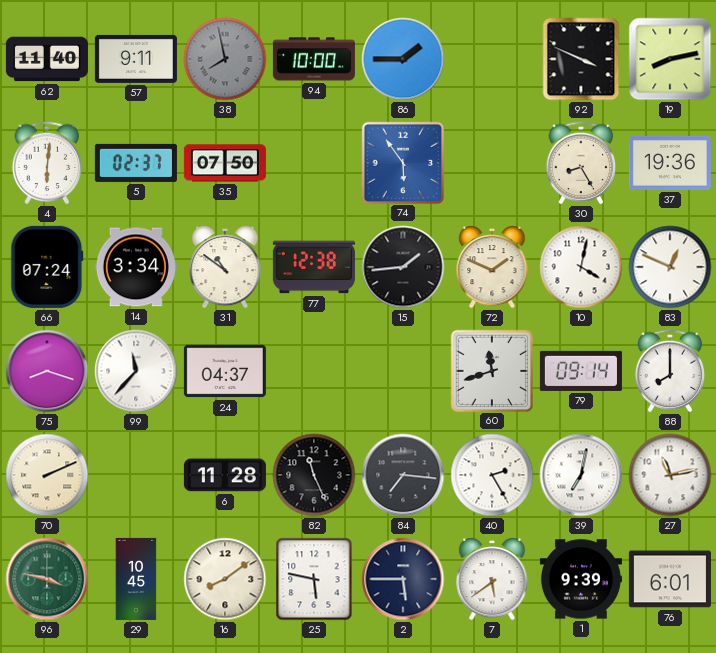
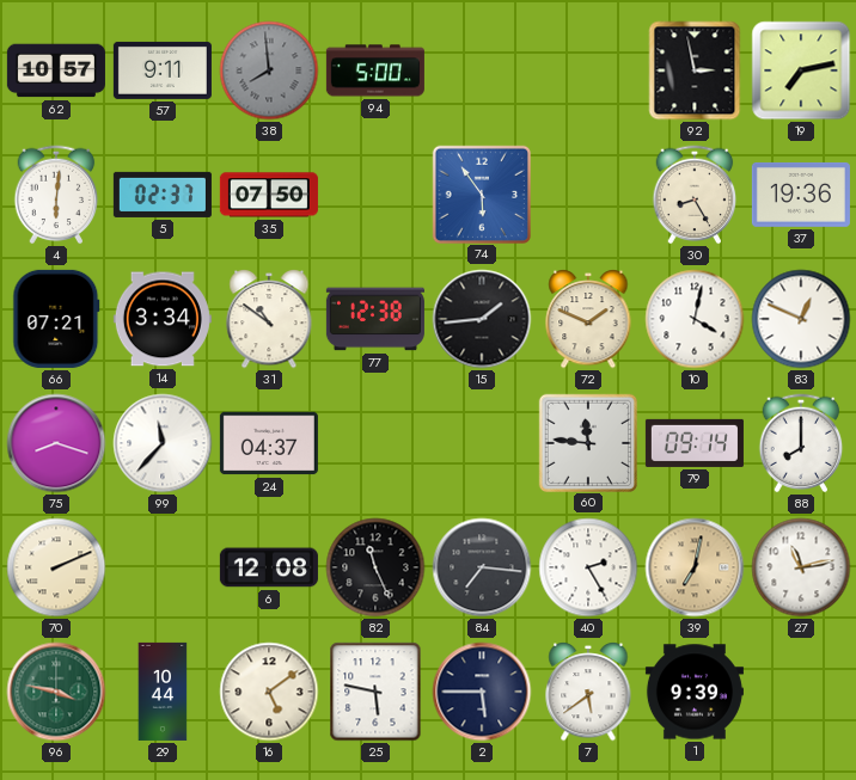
62: 11:40 -> 10:57 (56, 70)
38: 7:58 -> 7:59 (269, 70)
94: 10:00 -> 5:00 (375, 70)
86: 1:45 -> none (403, 59)
92: 3:49 -> 2:58 (695, 70)
19: 8:13 -> 7:13 (801, 70)
66: 07:24 -> 07:21 (56, 319)
60: 11:42 -> 11:46 (587, 442)
6: 11:28 -> 12:08 (269, 567)
39 dial: white -> champagne (695, 567)
29: 10:45 -> 10:44 (163, 692)
16: 8:09 -> 5:09 (269, 692)
76: 6:01 -> none (670, 579)
